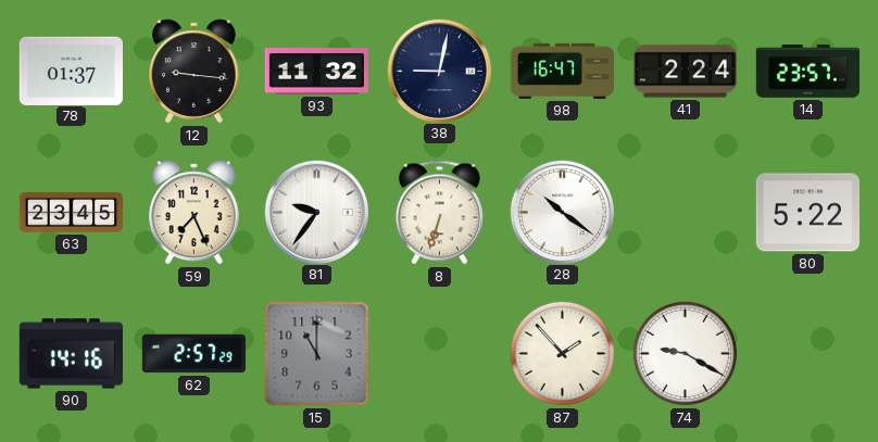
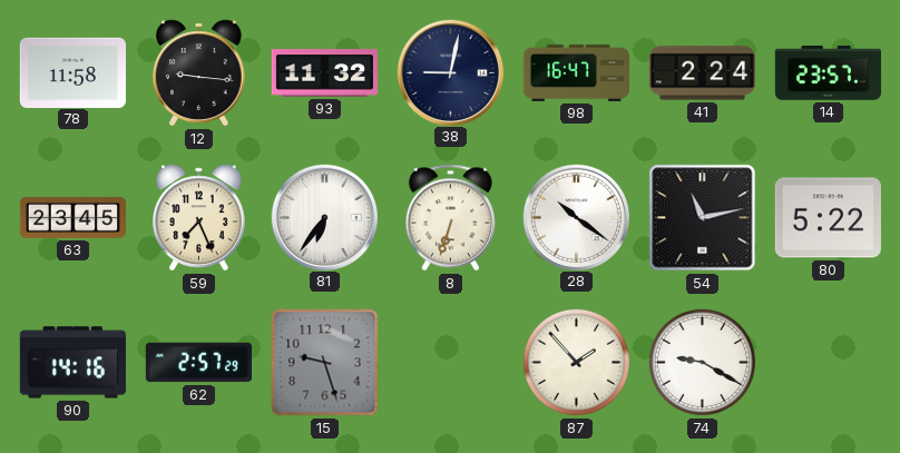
78: 01:37 -> 11:58 (72, 72)
81: 9:36 -> 6:36 (324, 217)
54: none -> 11:13 (703, 218)
15: 11:00 -> 9:27 (325, 363)
